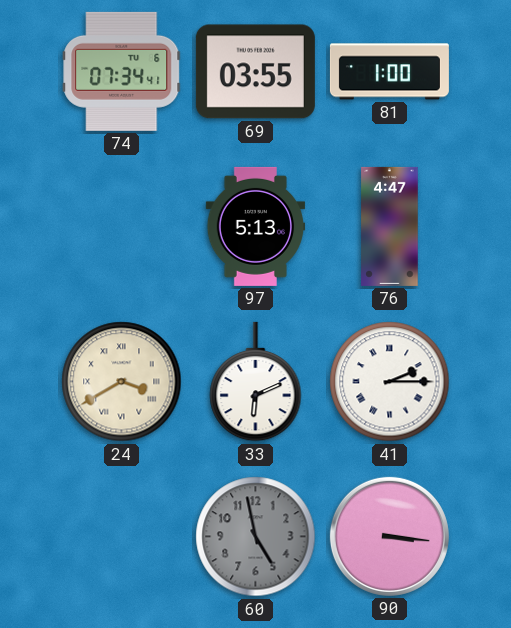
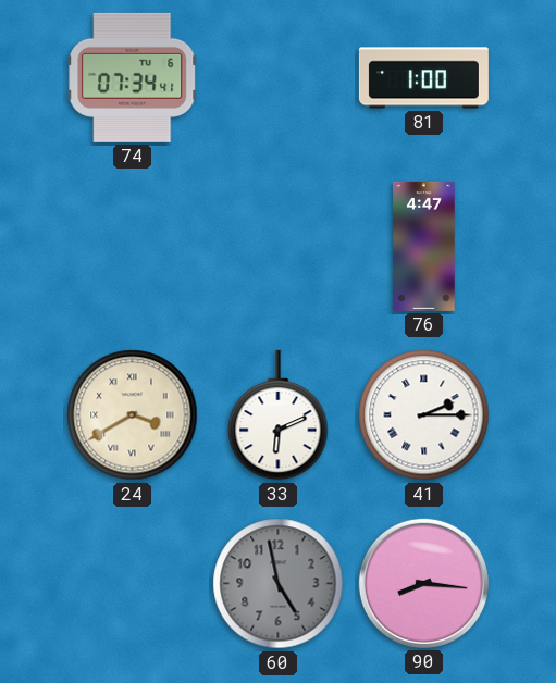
69: 03:55 -> none (255, 72)
97: 5:13 -> none (256, 226)
90: 3:16 -> 8:16 (423, 583)
